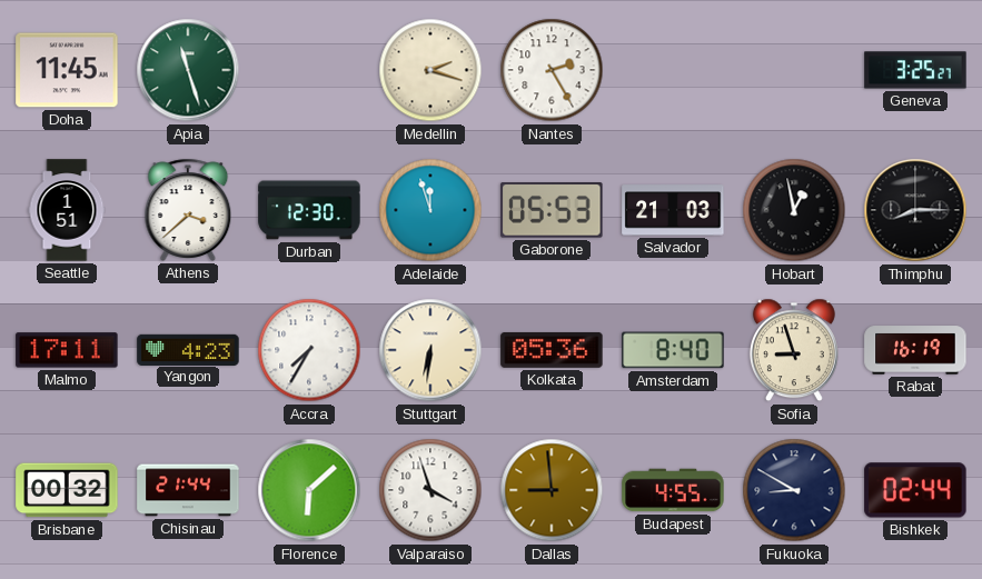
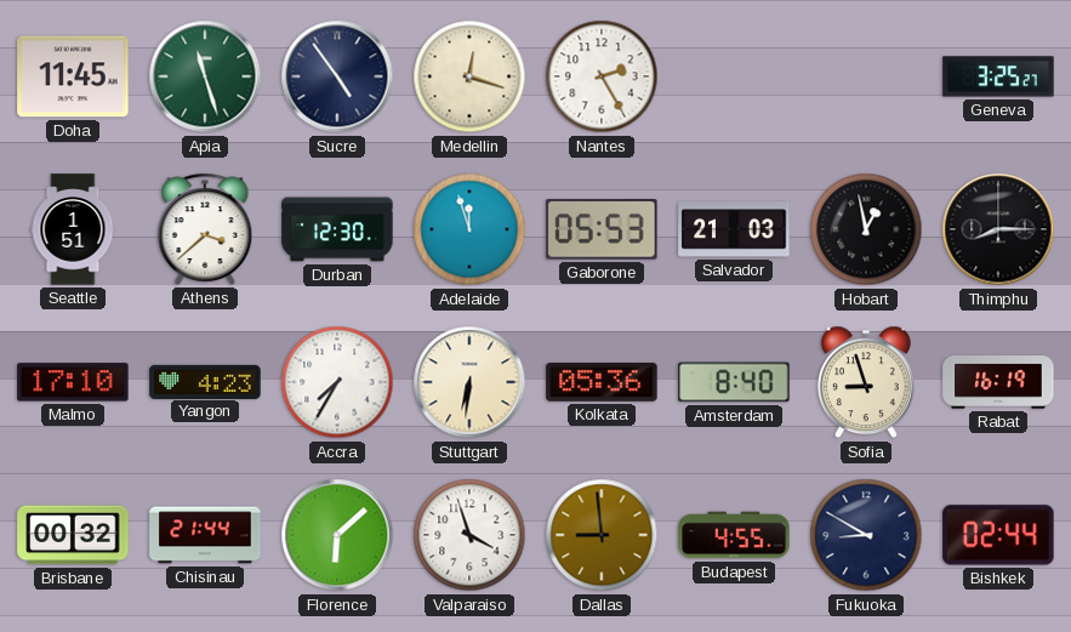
Sucre: none -> 4:54 (337, 76)
Medellin: 2:18 -> 12:18 (469, 76)
Malmo: 17:11 -> 17:10 (73, 382)
